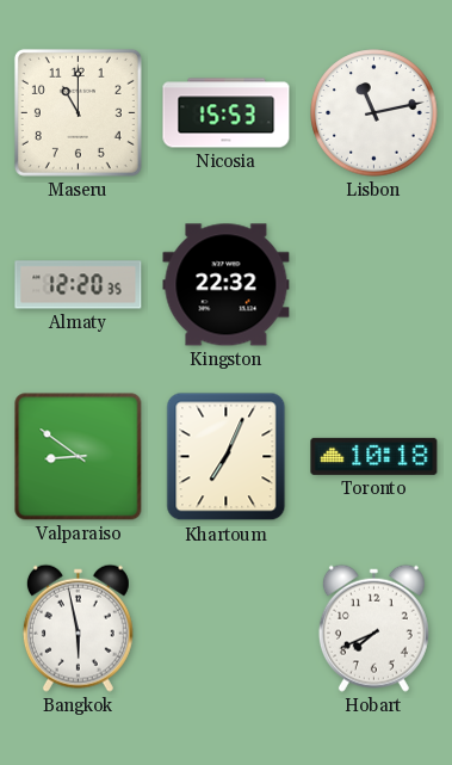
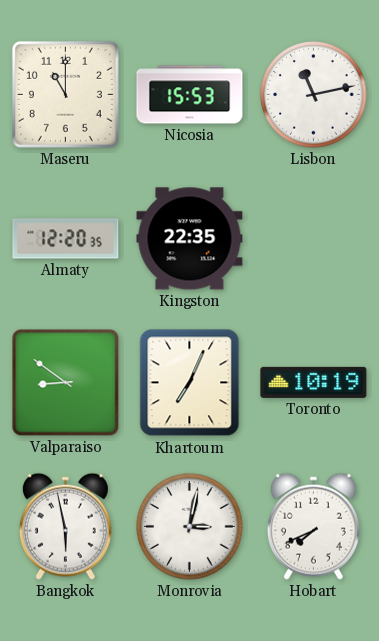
Kingston: 22:32 -> 22:35 (190, 239)
Toronto: 10:18 -> 10:19 (314, 382)
Monrovia: none -> 3:02 (190, 527)
